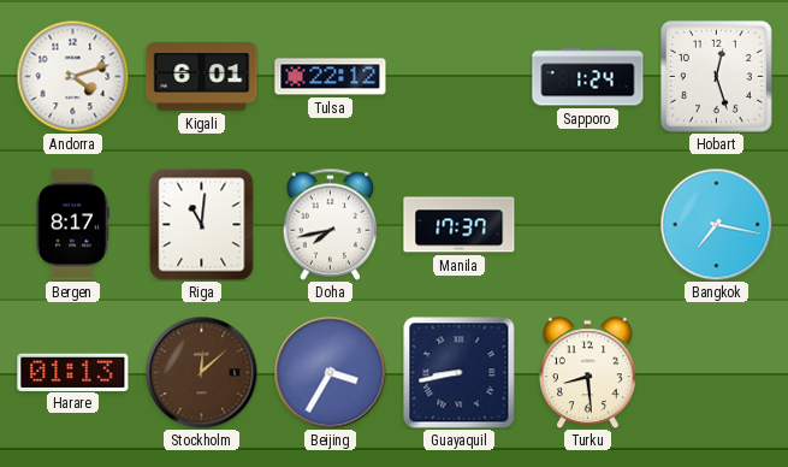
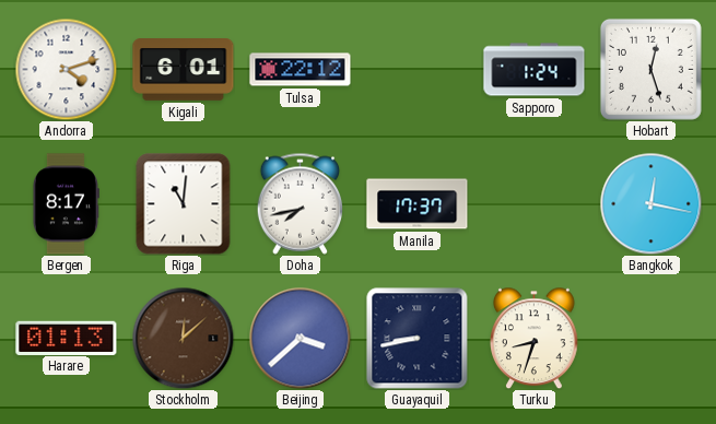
Bangkok: 7:17 -> 12:17 (650, 203)
Beijing: 3:35 -> 3:38 (300, 338)
Turku: 8:29 -> 8:33 (535, 338)
